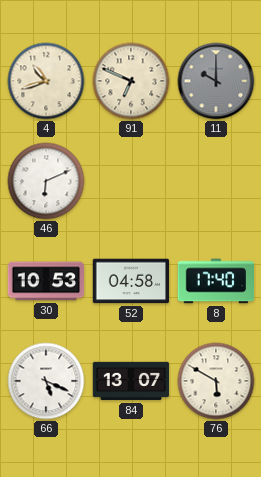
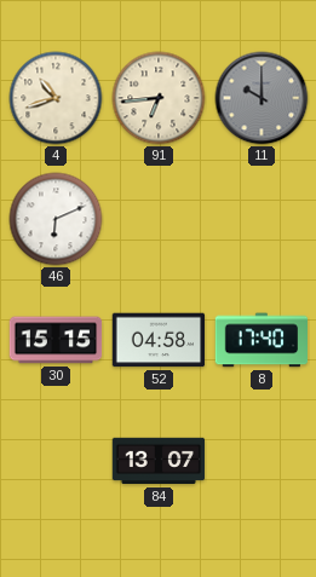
91: 6:49 -> 6:44 (159, 98)
30: 10:53 -> 15:15 (56, 340)
66: 5:19 -> none (46, 381)
76: 5:50 -> none (216, 381)
